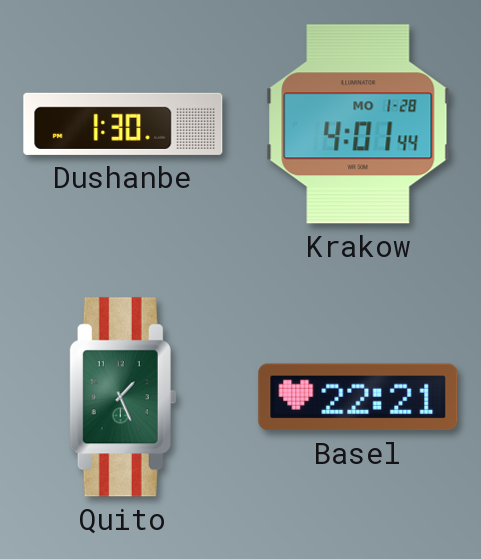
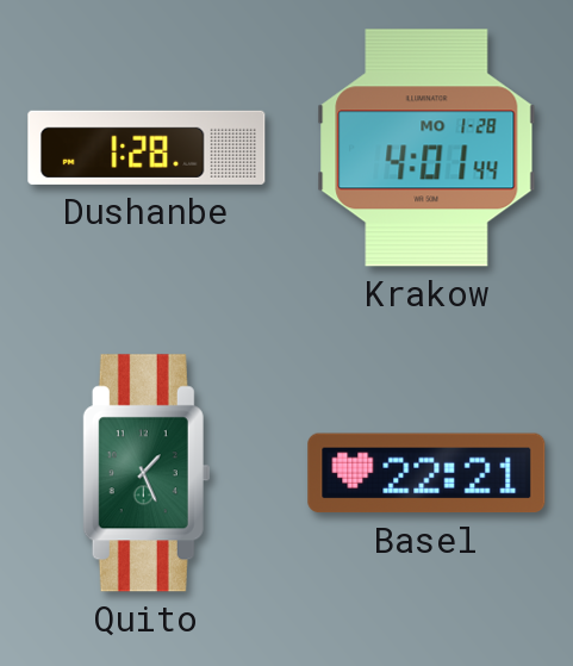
Dushanbe: 1:30 -> 1:28 (147, 148)
